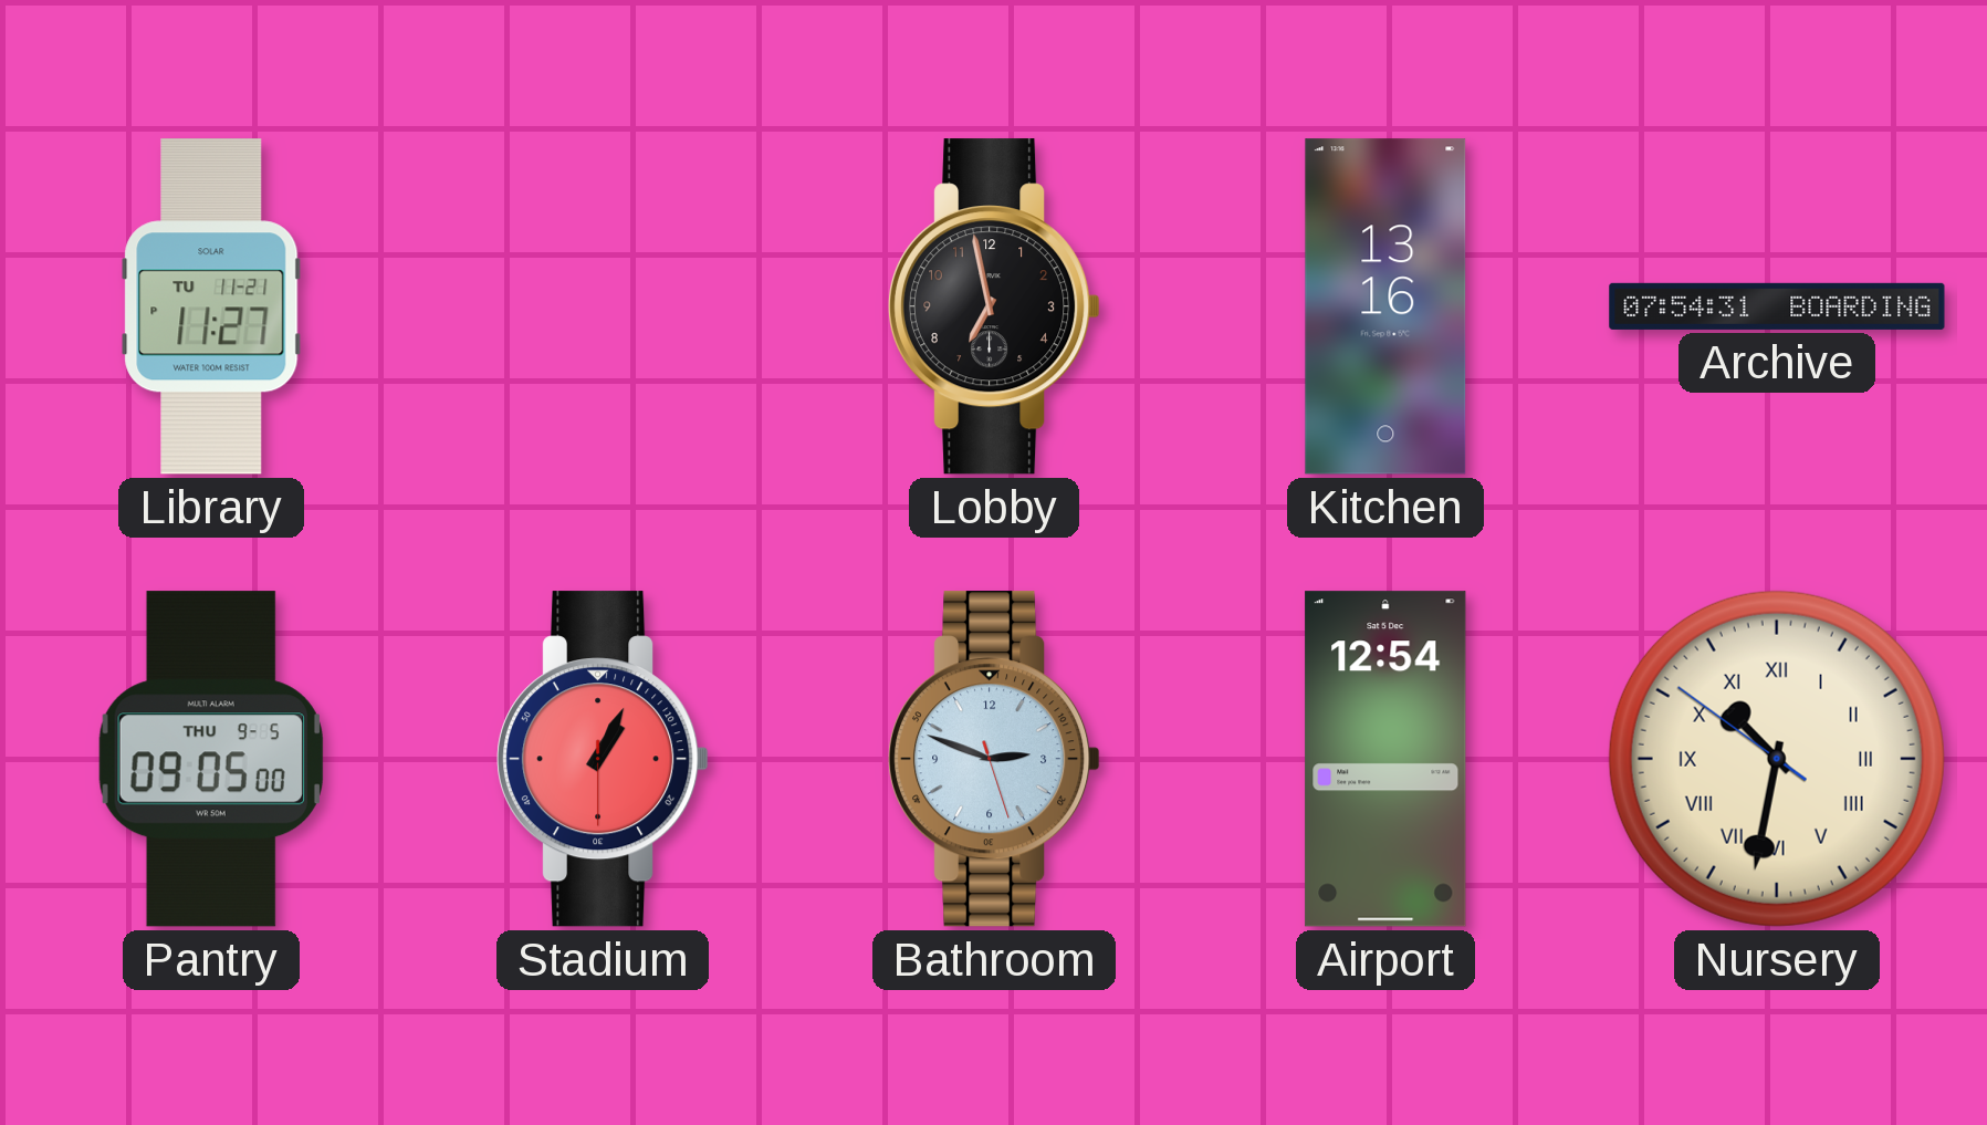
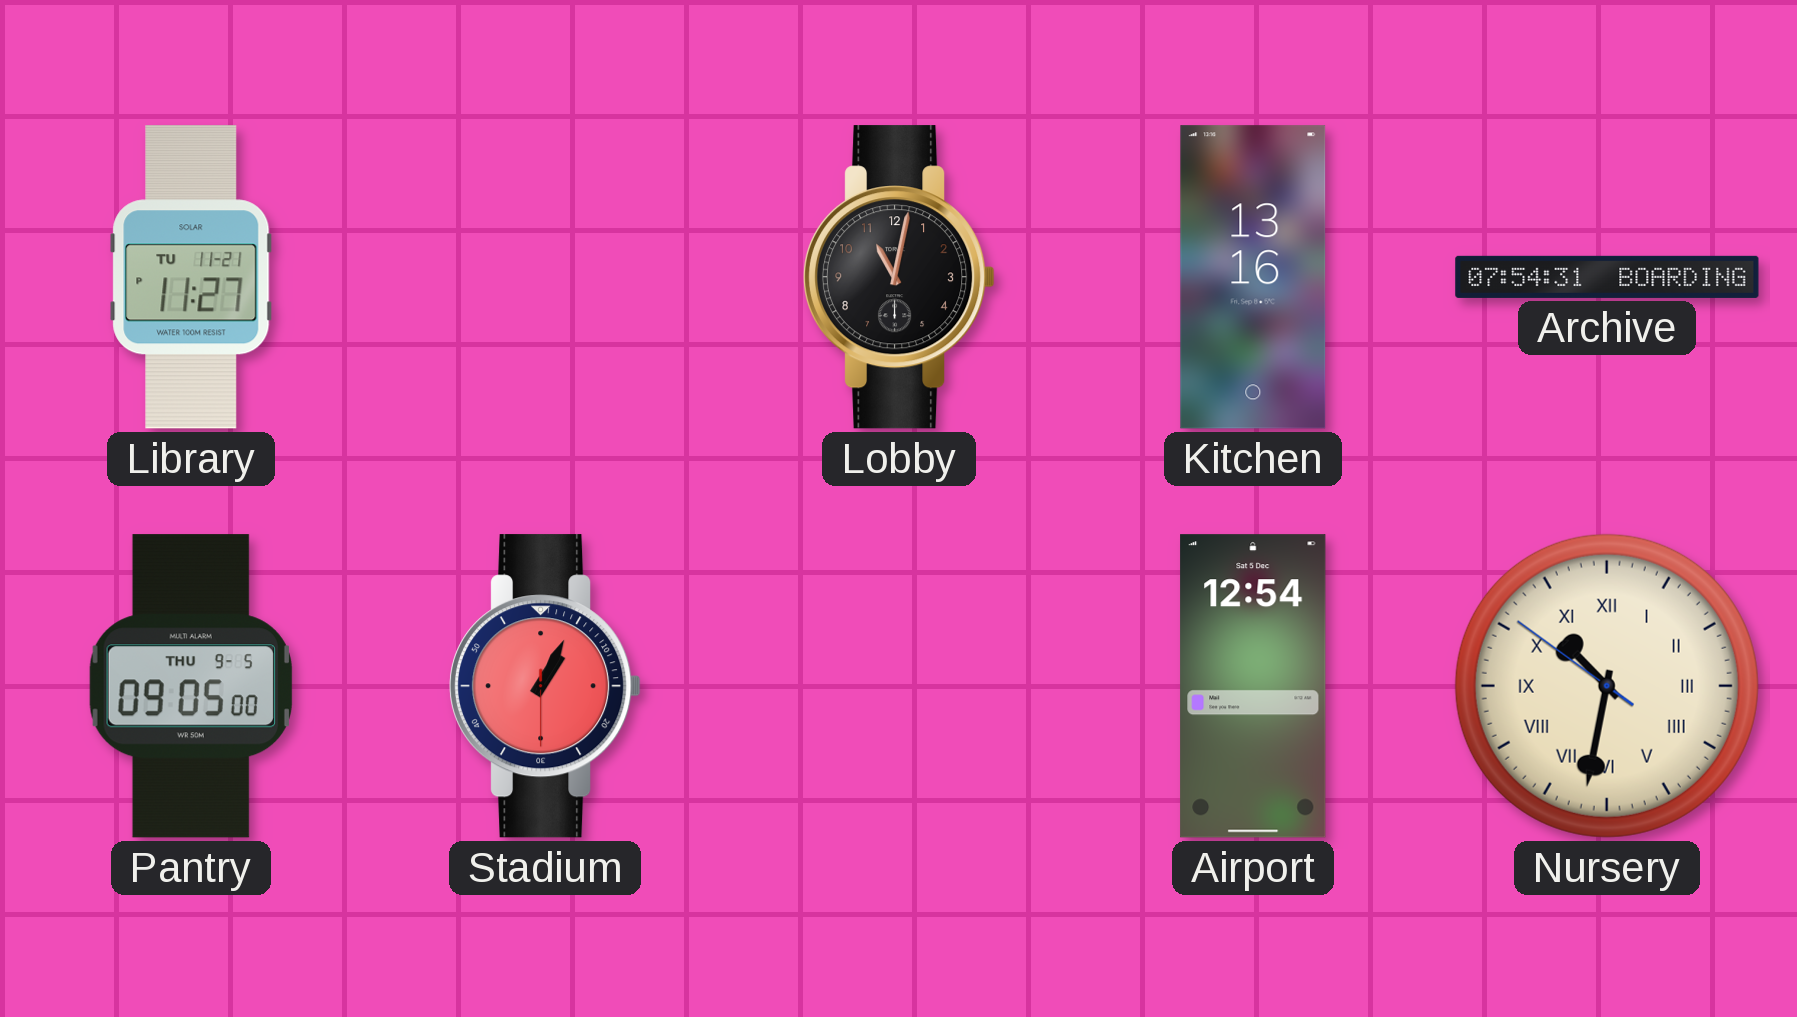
Lobby: 6:58 -> 11:02 (900, 277)
Bathroom: 2:48 -> none (995, 759)
